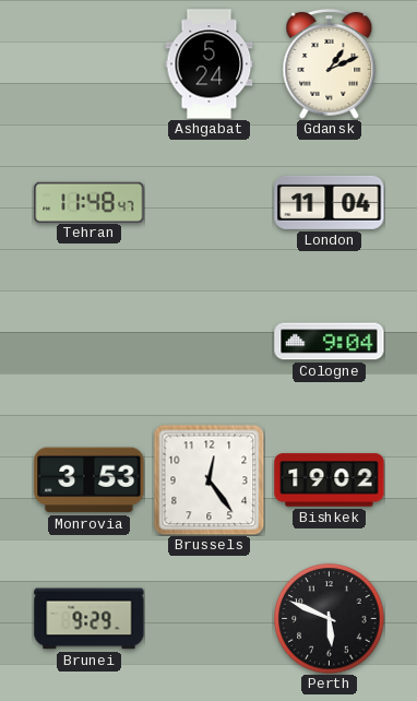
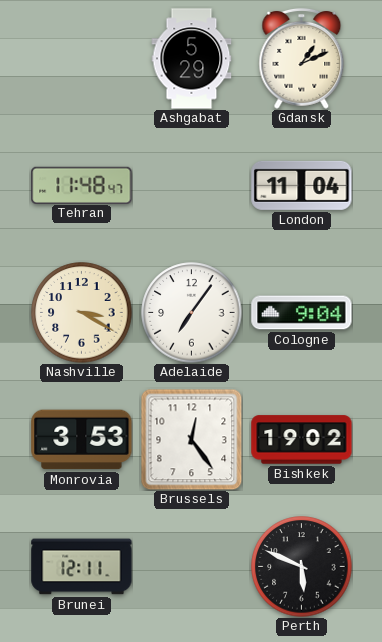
Ashgabat: 5:24 -> 5:29 (192, 59)
Nashville: none -> 3:20 (82, 313)
Adelaide: none -> 7:06 (192, 313)
Brunei: 9:29 -> 12:11 (82, 567)
